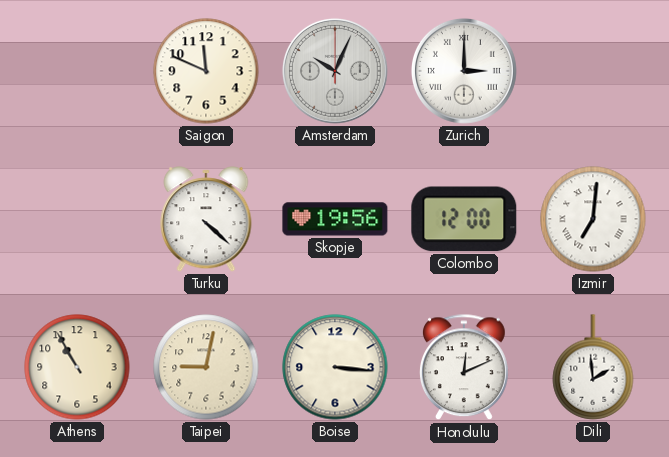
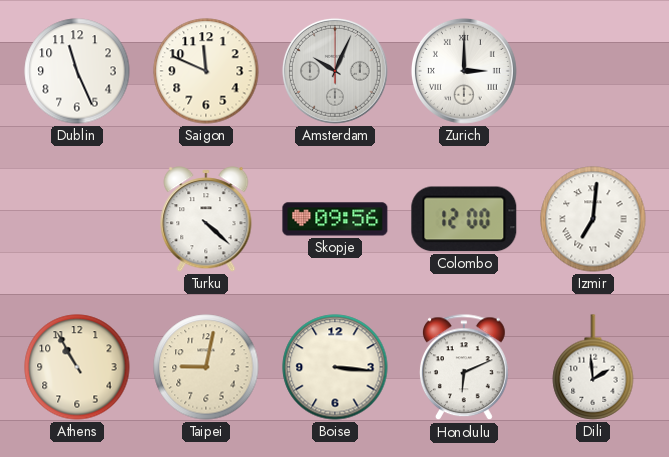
Dublin: none -> 11:26 (77, 71)
Skopje: 19:56 -> 09:56 (335, 219)
Honolulu: 12:11 -> 6:11 (464, 368)
